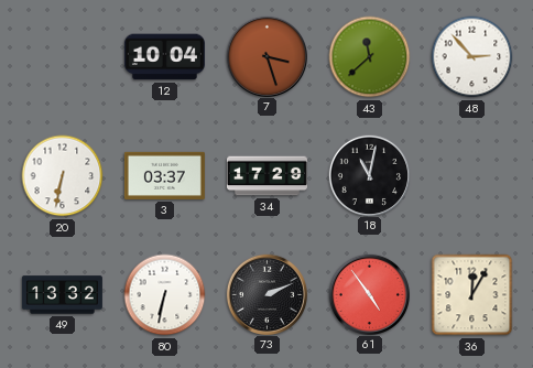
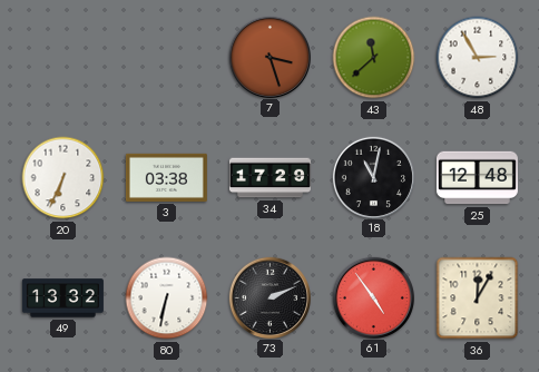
12: 10:04 -> none (164, 57)
48: 2:53 -> 2:55 (478, 58)
20: 6:32 -> 6:34 (63, 178)
3: 03:37 -> 03:38 (166, 177)
25: none -> 12:48 (477, 178)
